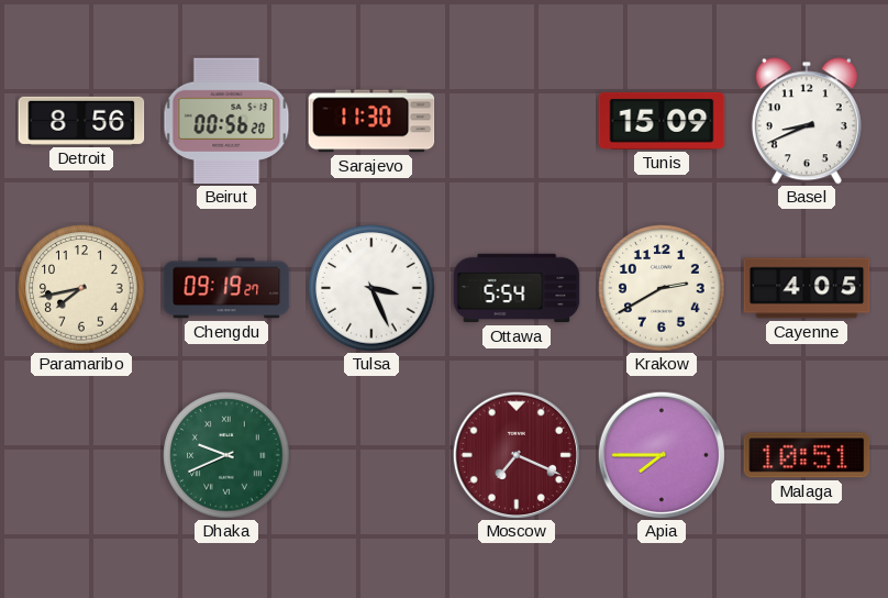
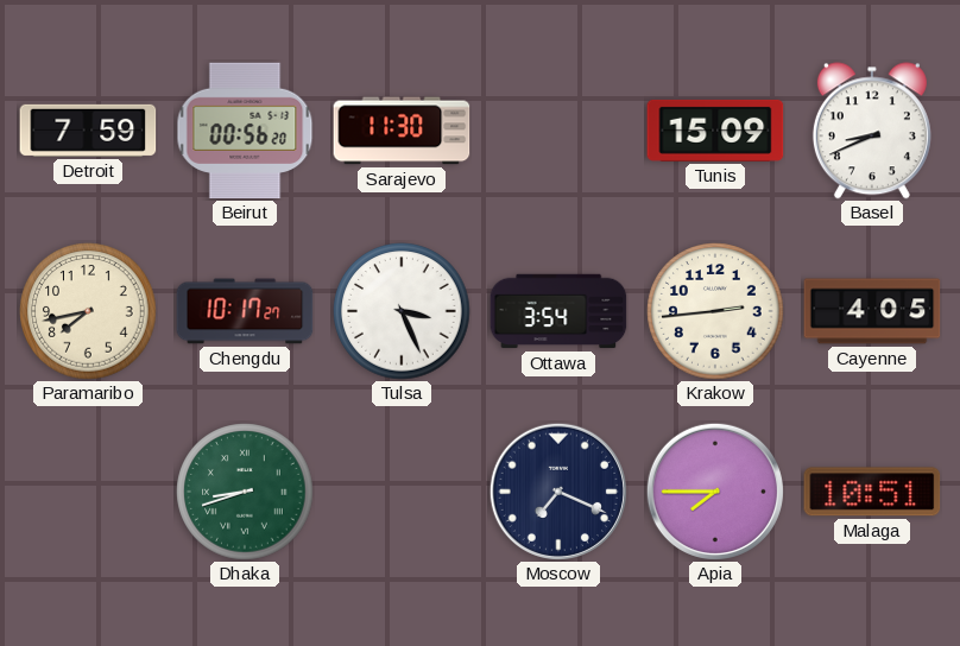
Detroit: 8:56 -> 7:59 (88, 131)
Chengdu: 09:19 -> 10:17 (245, 311)
Ottawa: 5:54 -> 3:54 (558, 311)
Krakow: 2:40 -> 2:44 (715, 311)
Dhaka: 9:41 -> 8:42 (245, 492)
Moscow dial: burgundy -> navy (558, 492)
